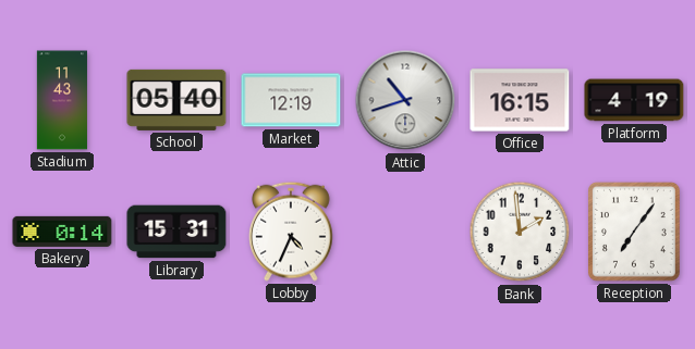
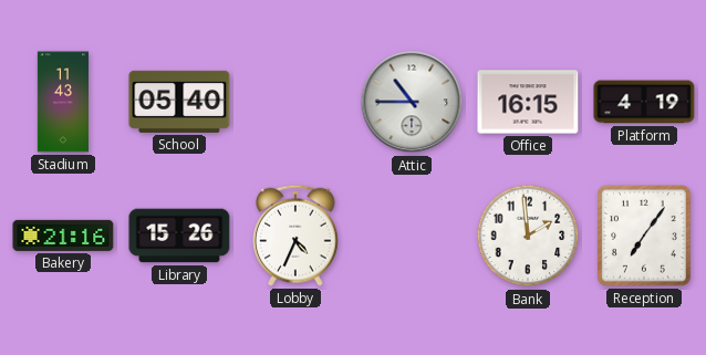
Market: 12:19 -> none (291, 100)
Attic: 10:42 -> 10:45 (412, 102)
Bakery: 0:14 -> 21:16 (63, 236)
Library: 15:31 -> 15:26 (179, 236)
